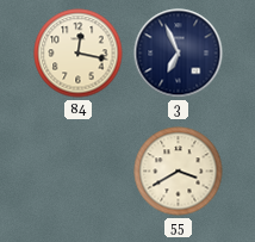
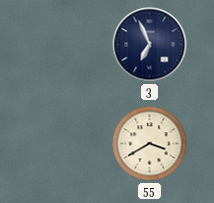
84: 12:17 -> none (79, 54)
